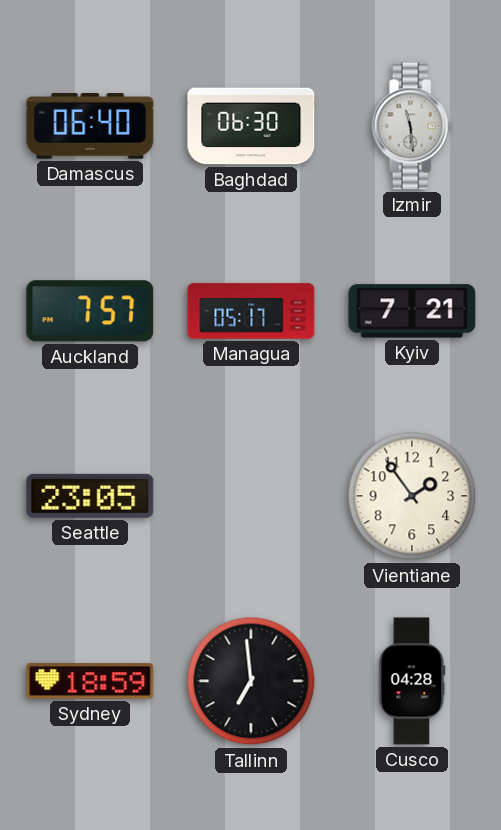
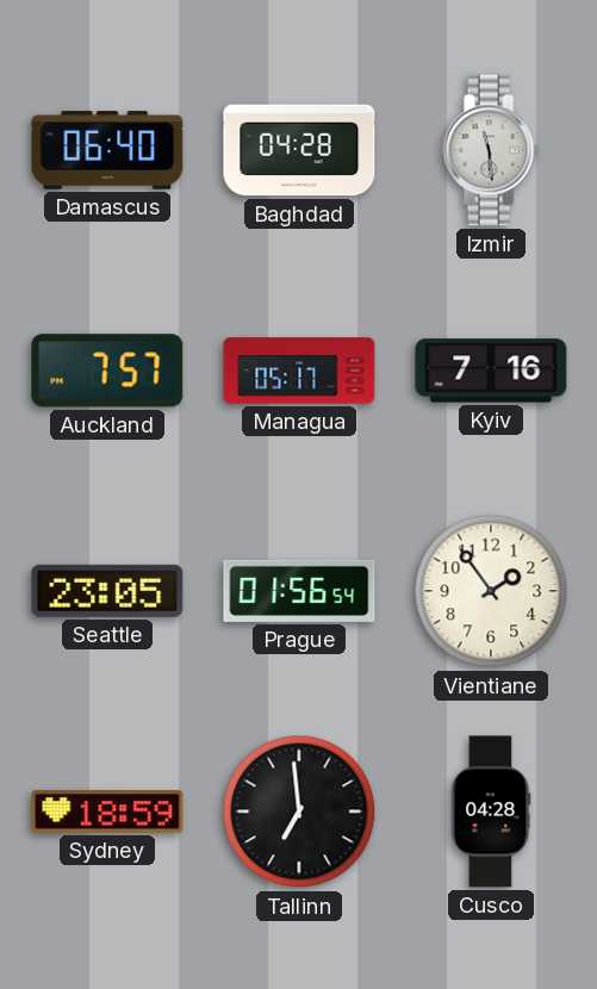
Baghdad: 06:30 -> 04:28 (299, 150)
Kyiv: 7:21 -> 7:16 (491, 371)
Prague: none -> 01:56 (299, 591)
